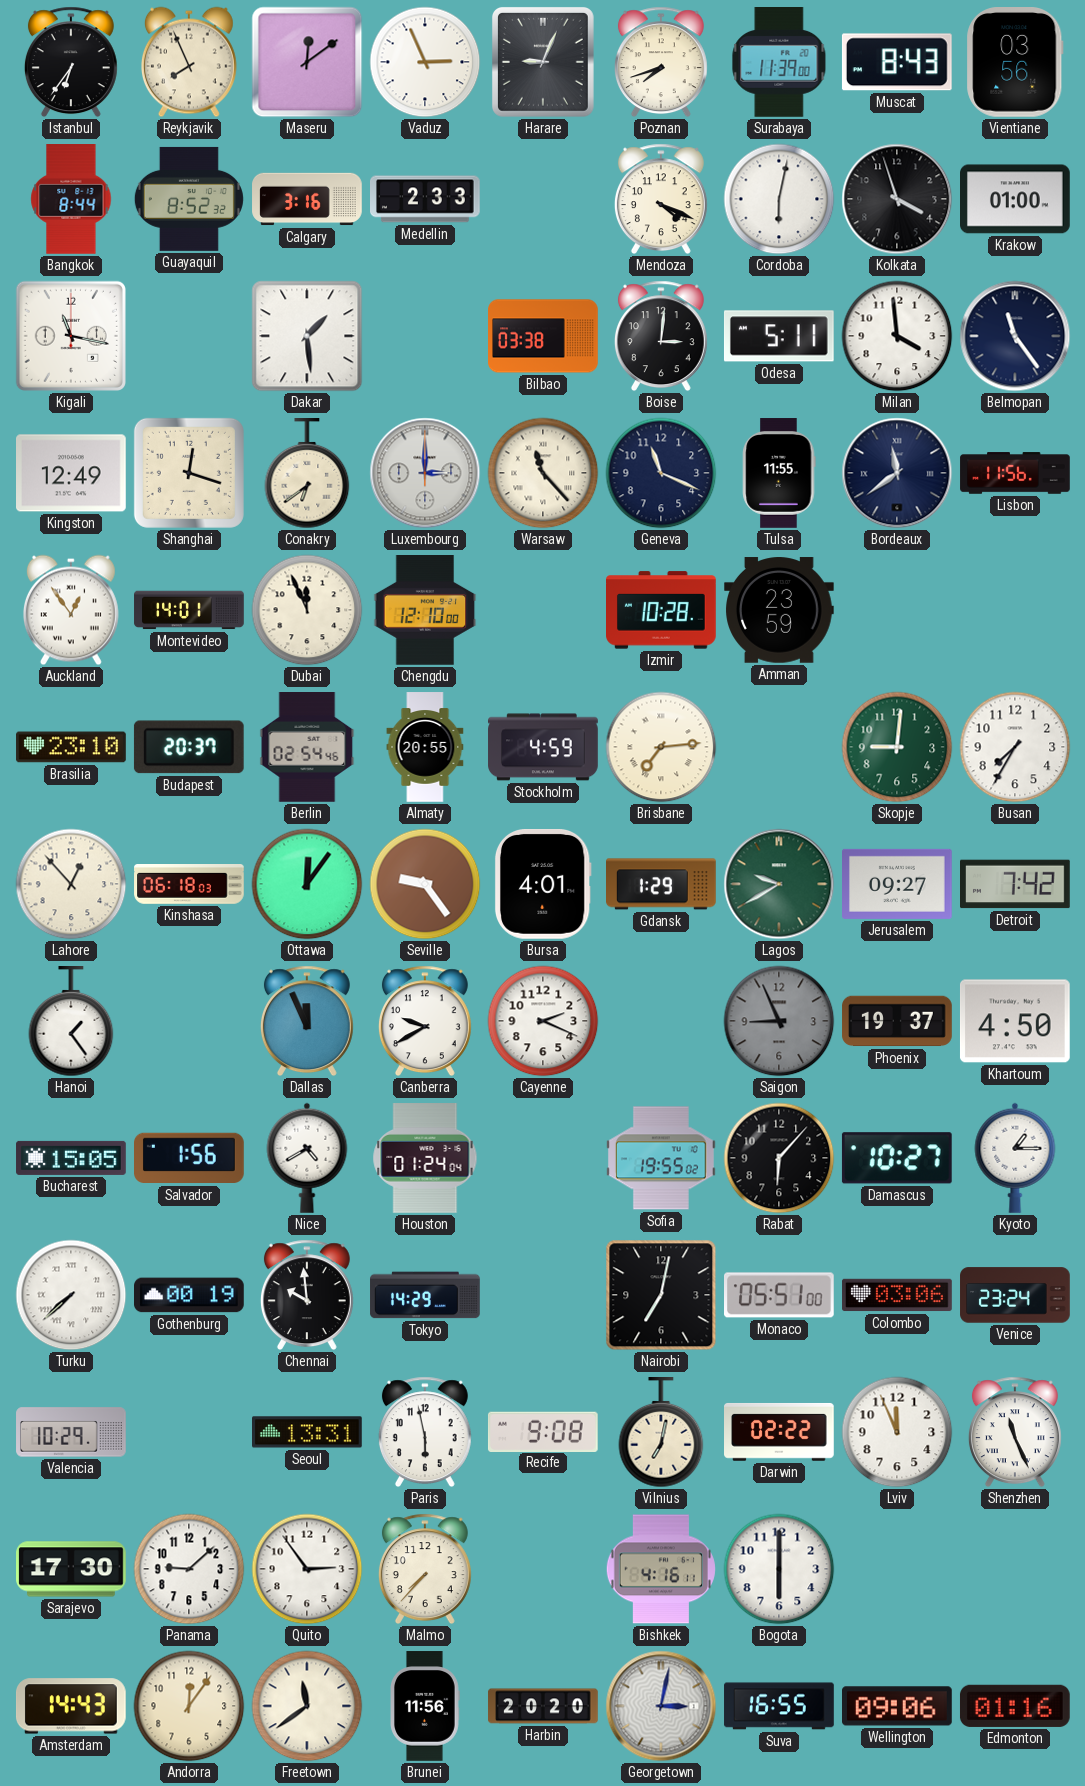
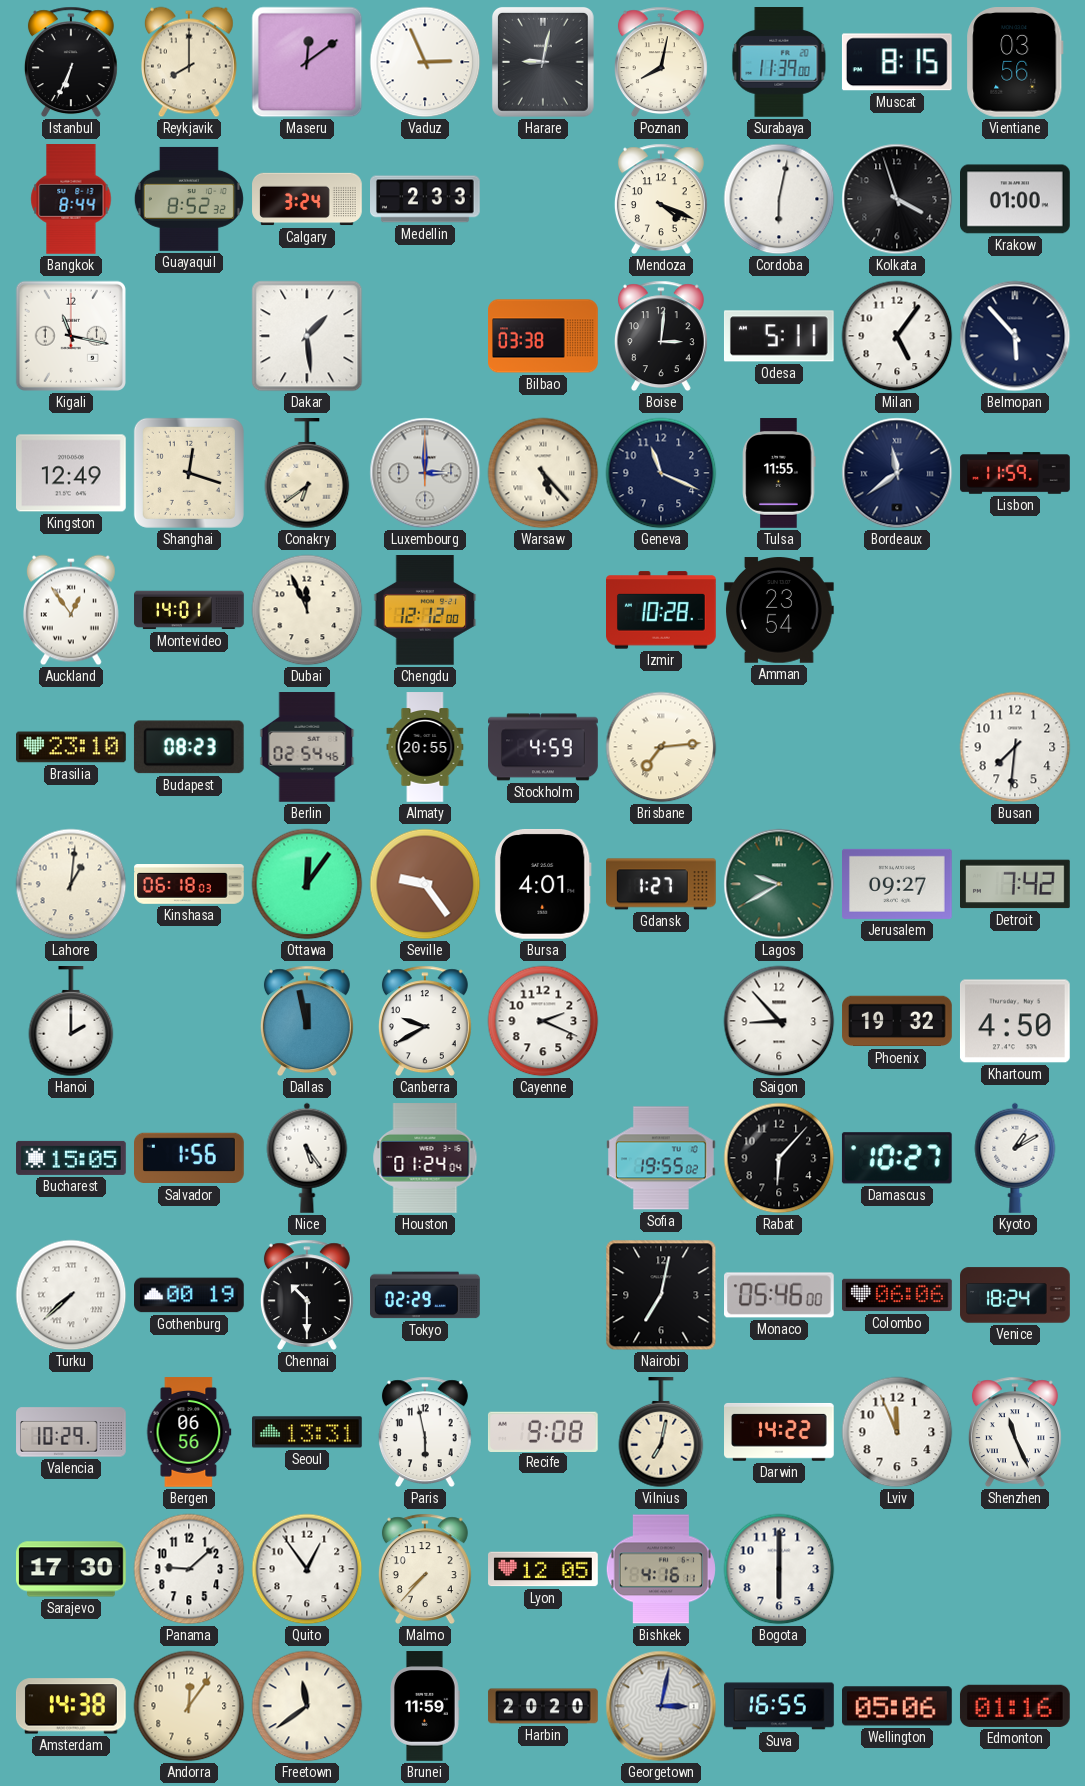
Istanbul: 6:36 -> 6:34 (71, 62)
Reykjavik: 7:56 -> 8:00 (189, 62)
Harare: 9:04 -> 9:02 (543, 62)
Poznan: 7:42 -> 8:02 (661, 62)
Muscat: 8:43 -> 8:15 (897, 62)
Calgary: 3:16 -> 3:24 (307, 199)
Milan: 3:59 -> 5:06 (897, 336)
Belmopan: 11:24 -> 5:53 (1015, 336)
Warsaw: 11:23 -> 5:23 (543, 473)
Lisbon: 11:56 -> 11:59 (1015, 473)
Chengdu: 12:10 -> 12:12 (425, 611)
Amman: 23:59 -> 23:54 (780, 610)
Budapest: 20:37 -> 08:23 (189, 747)
Skopje: 9:01 -> none (897, 747)
Busan: 7:35 -> 7:31 (1015, 747)
Lahore: 12:53 -> 1:01 (71, 884)
Gdansk: 1:29 -> 1:27 (662, 884)
Hanoi: 1:24 -> 2:00 (71, 1022)
Dallas: 11:56 -> 11:58 (307, 1021)
Saigon: 8:56 -> 8:53 (779, 1021)
Saigon dial: grey -> white (779, 1021)
Phoenix: 19:37 -> 19:32 (897, 1021)
Nice: 4:40 -> 5:24 (307, 1158)
Kyoto: 1:15 -> 1:10 (1015, 1158)
Chennai: 9:59 -> 10:30 (307, 1295)
Tokyo: 14:29 -> 02:29 (425, 1295)
Monaco: 05:51 -> 05:46 (780, 1295)
Colombo: 03:06 -> 06:06 (897, 1295)
Venice: 23:24 -> 18:24 (1015, 1295)
Bergen: none -> 06:56 (189, 1432)
Darwin: 02:22 -> 14:22 (780, 1432)
Quito: 2:54 -> 12:54 (307, 1569)
Lyon: none -> 12:05 (543, 1569)
Amsterdam: 14:43 -> 14:38 (71, 1706)
Brunei: 11:56 -> 11:59 (425, 1706)
Wellington: 09:06 -> 05:06 (898, 1706)
